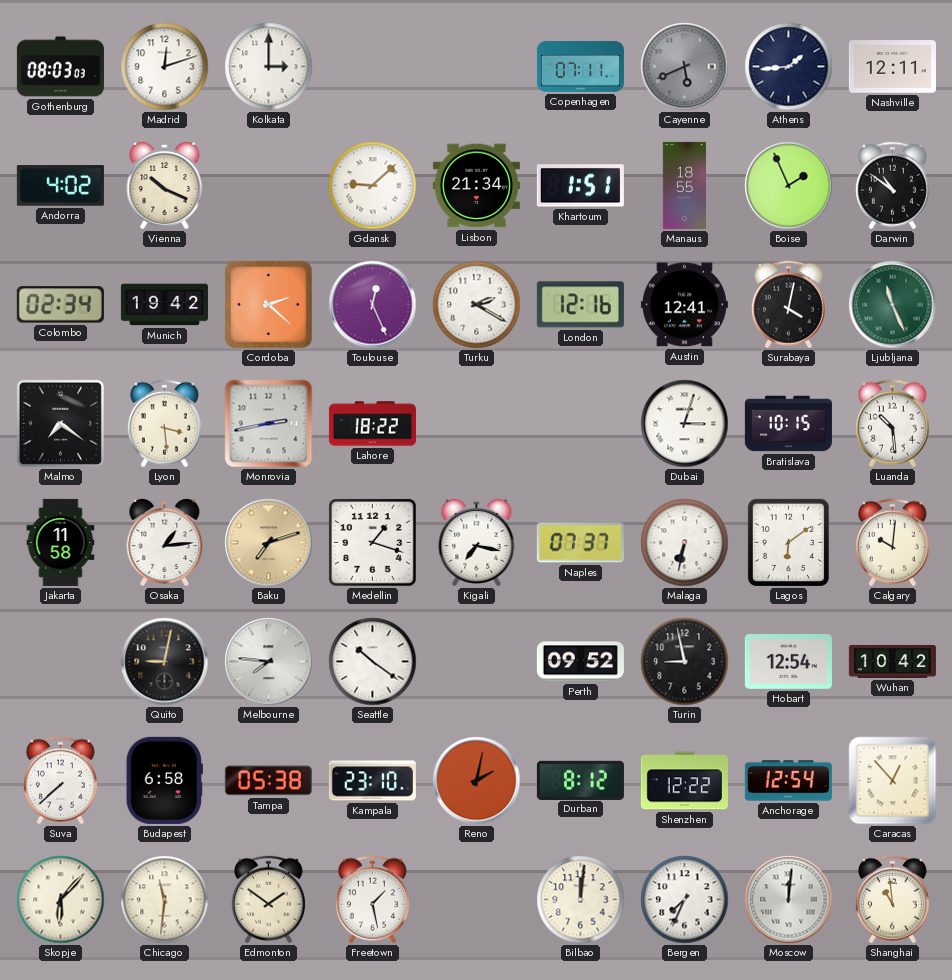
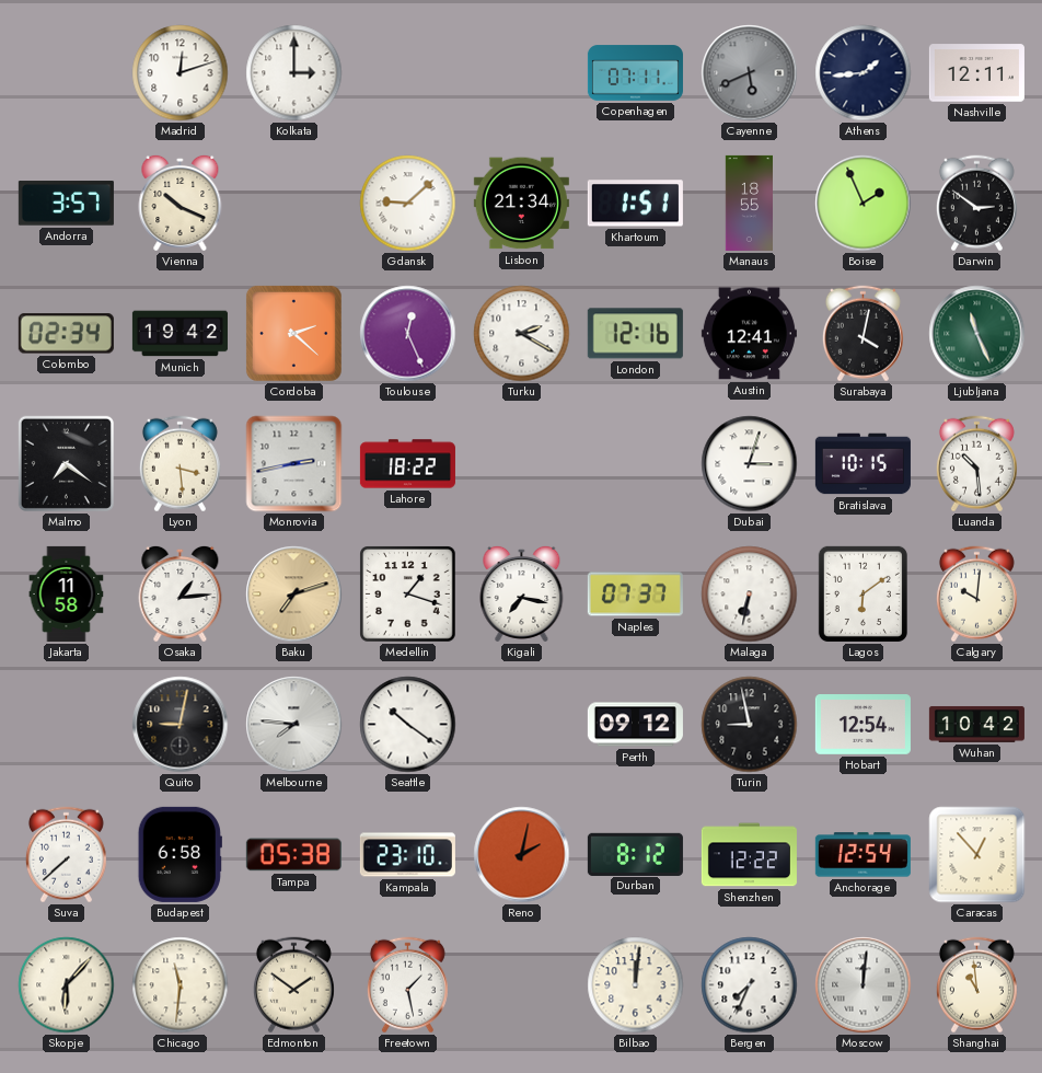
Gothenburg: 08:03 -> none (60, 67)
Andorra: 4:02 -> 3:57 (66, 204)
Darwin: 10:51 -> 2:51 (976, 204)
Perth: 09:52 -> 09:12 (635, 725)
